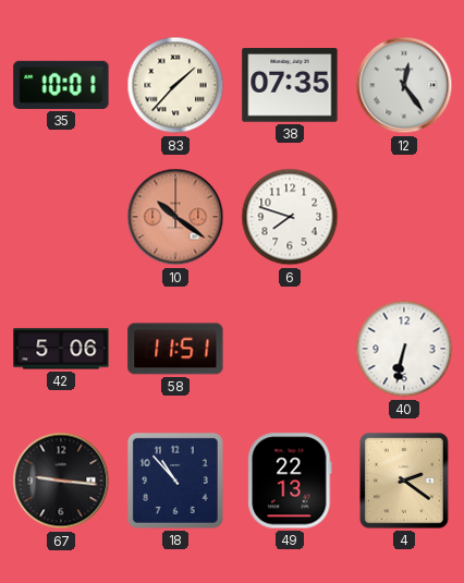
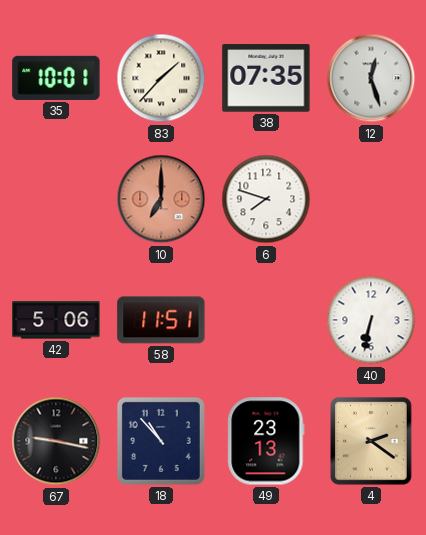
12: 12:24 -> 12:27 (371, 78)
10: 10:21 -> 7:00 (161, 199)
67: 9:16 -> 9:17 (56, 441)
49: 22:13 -> 23:13 (266, 441)
